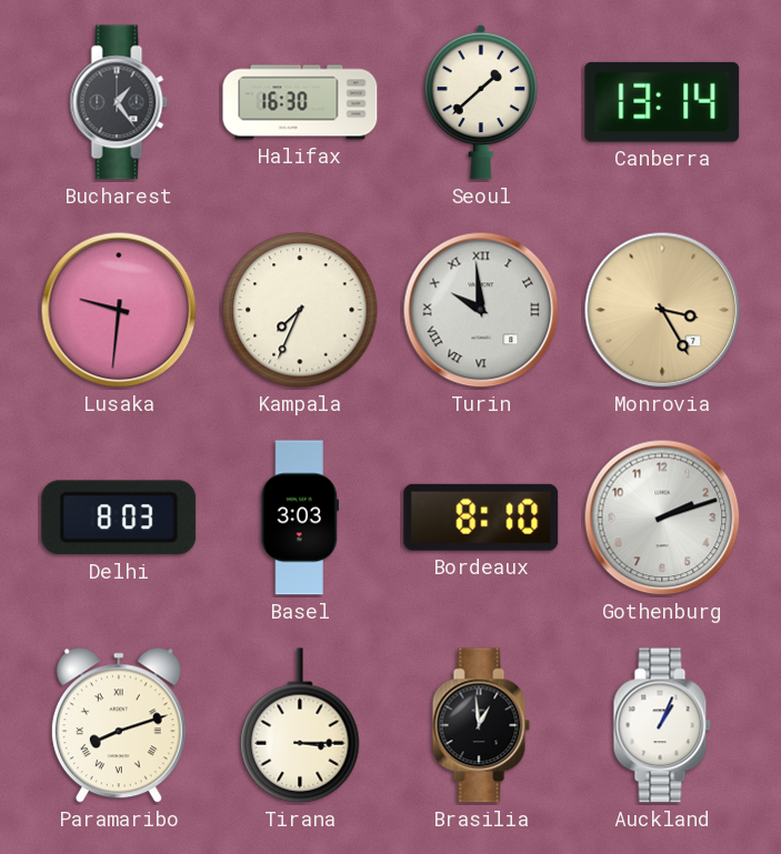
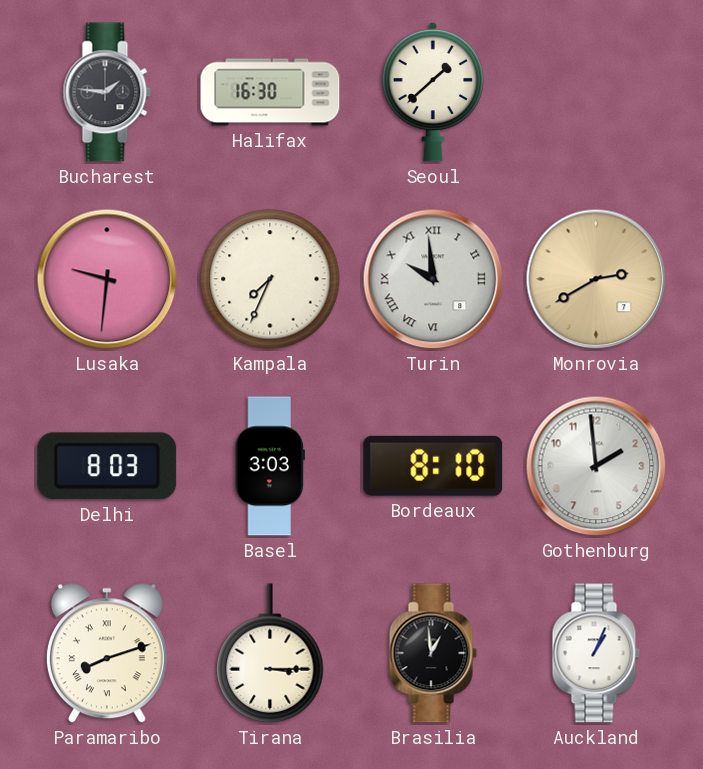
Bucharest: 1:24 -> 1:46 (107, 92)
Canberra: 13:14 -> none (662, 102)
Monrovia: 3:25 -> 2:40 (596, 279)
Gothenburg: 2:12 -> 1:59 (596, 466)
